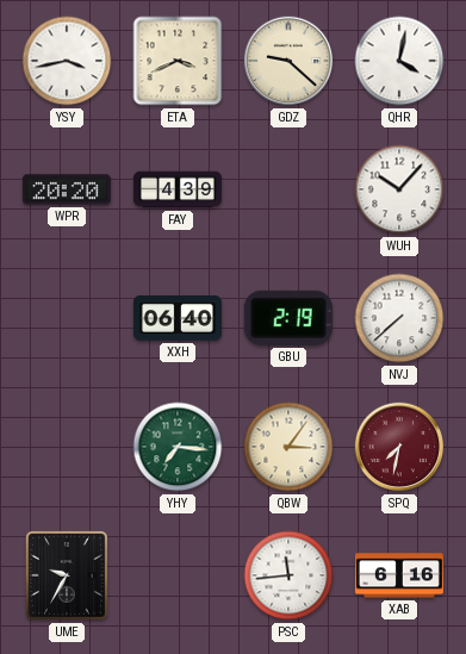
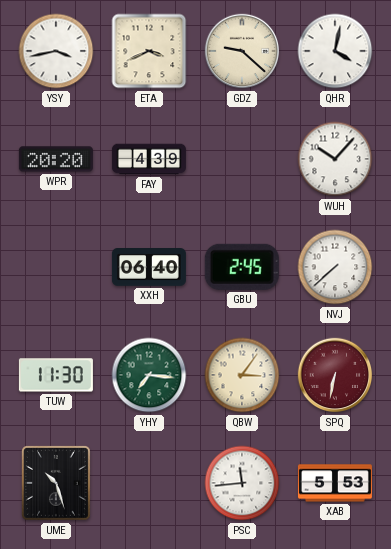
GBU: 2:19 -> 2:45 (242, 267)
TUW: none -> 11:30 (56, 375)
SPQ: 7:32 -> 6:32 (335, 375)
UME: 9:35 -> 10:27 (57, 484)
XAB: 6:16 -> 5:53 (335, 483)
